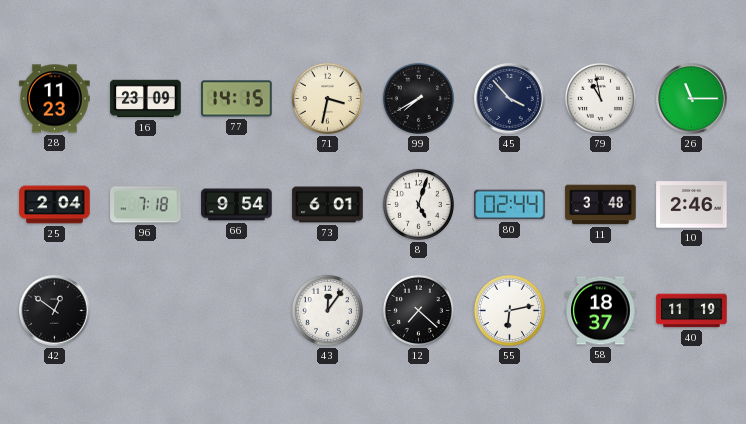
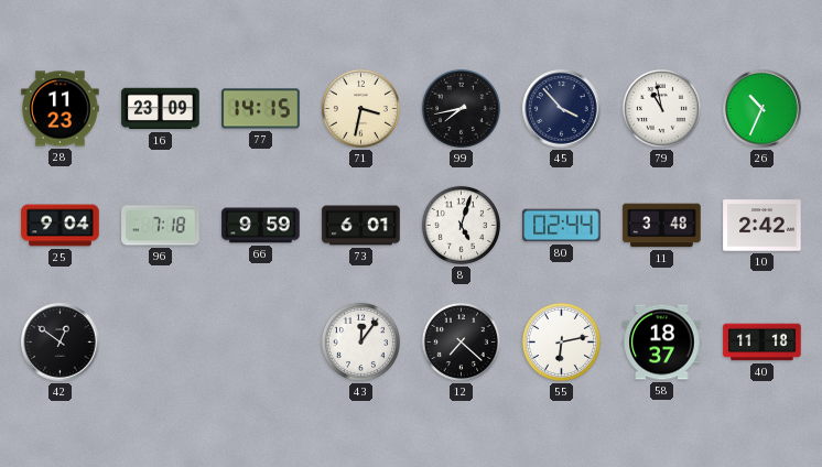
99: 7:40 -> 7:43 (461, 108)
26: 11:15 -> 10:34 (762, 109)
25: 2:04 -> 9:04 (61, 226)
66: 9:54 -> 9:59 (261, 226)
10: 2:46 -> 2:42 (762, 226)
40: 11:19 -> 11:18 (762, 343)
